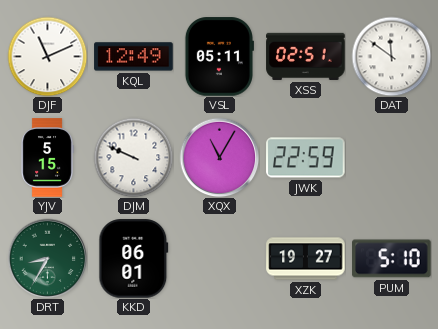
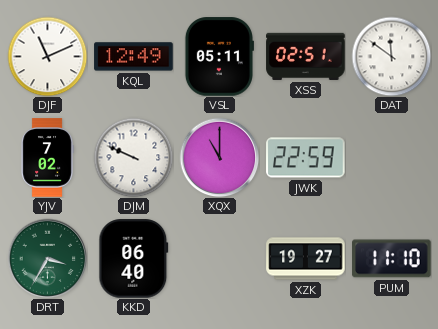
YJV: 5:15 -> 7:02 (47, 158)
XQX: 11:05 -> 11:00 (219, 157)
DRT: 8:35 -> 3:35 (47, 258)
KKD: 06:01 -> 06:40 (134, 259)
PUM: 5:10 -> 11:10 (392, 259)
